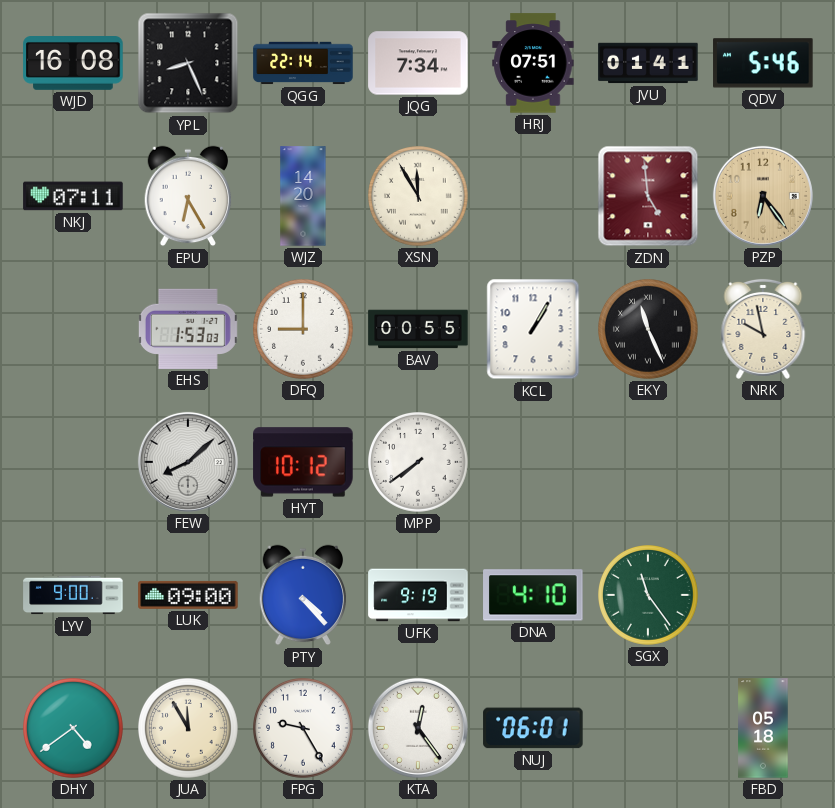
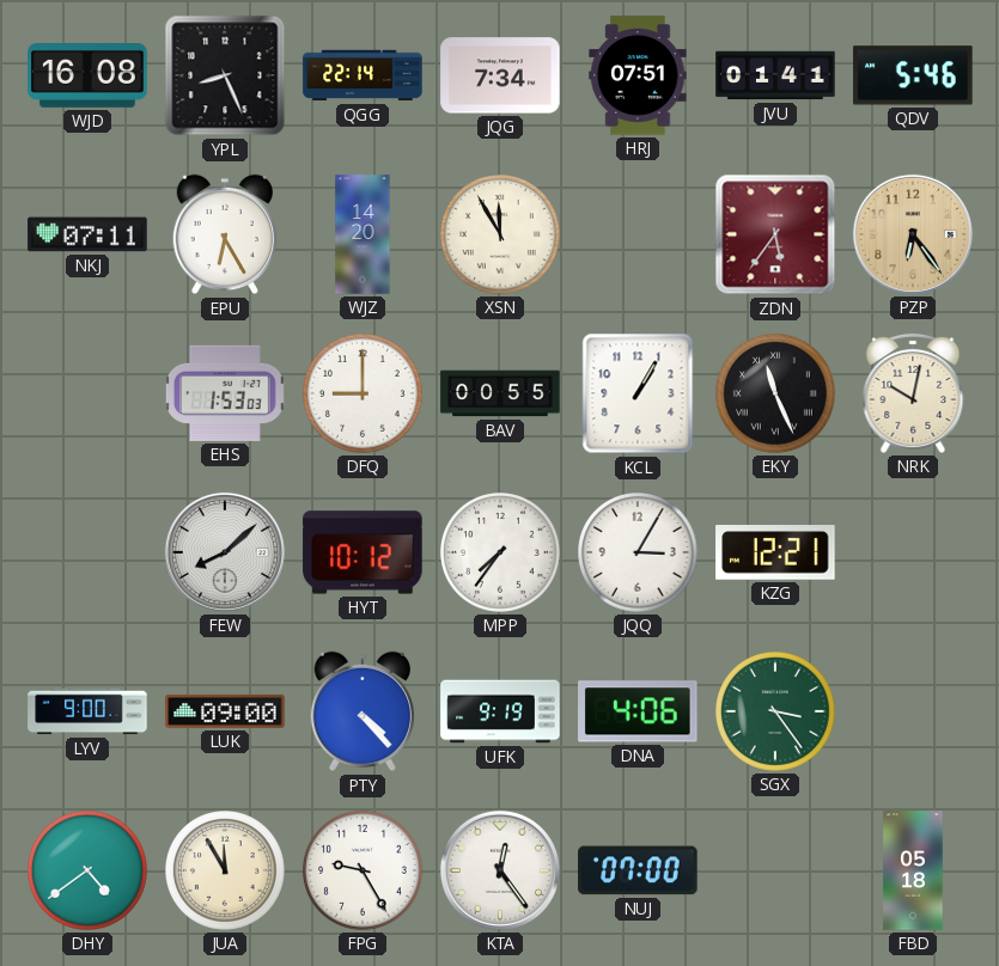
ZDN: 4:59 -> 5:36 (775, 234)
NRK: 9:58 -> 10:02 (913, 393)
MPP: 7:39 -> 7:36 (501, 554)
JQQ: none -> 3:05 (639, 554)
KZG: none -> 12:21 (775, 552)
DNA: 4:10 -> 4:06 (638, 711)
SGX: 11:24 -> 3:24 (776, 713)
NUJ: 06:01 -> 07:00 (638, 870)
